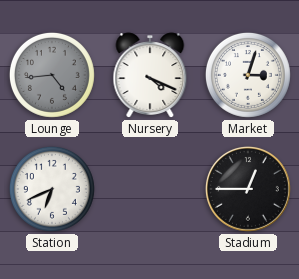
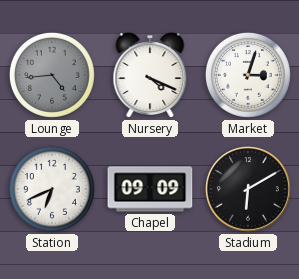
Chapel: none -> 09:09 (150, 189)
Stadium: 12:45 -> 6:10 (248, 189)
